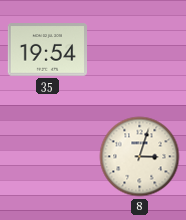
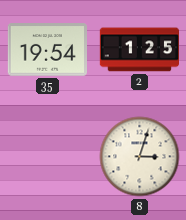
2: none -> 1:25 (140, 50)
